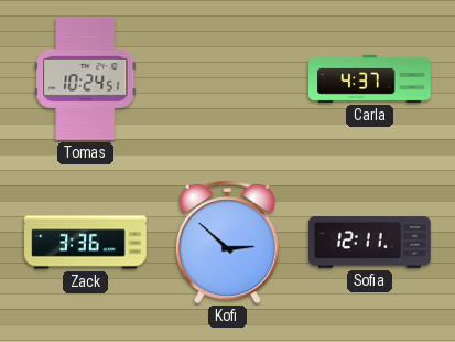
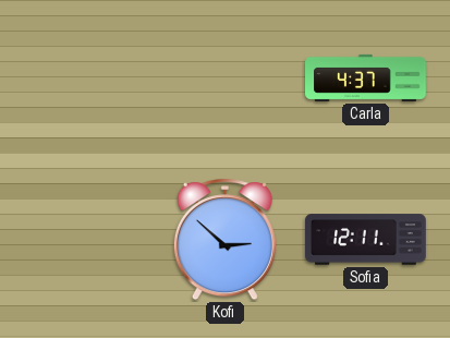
Tomas: 10:24 -> none (86, 78)
Zack: 3:36 -> none (86, 243)
